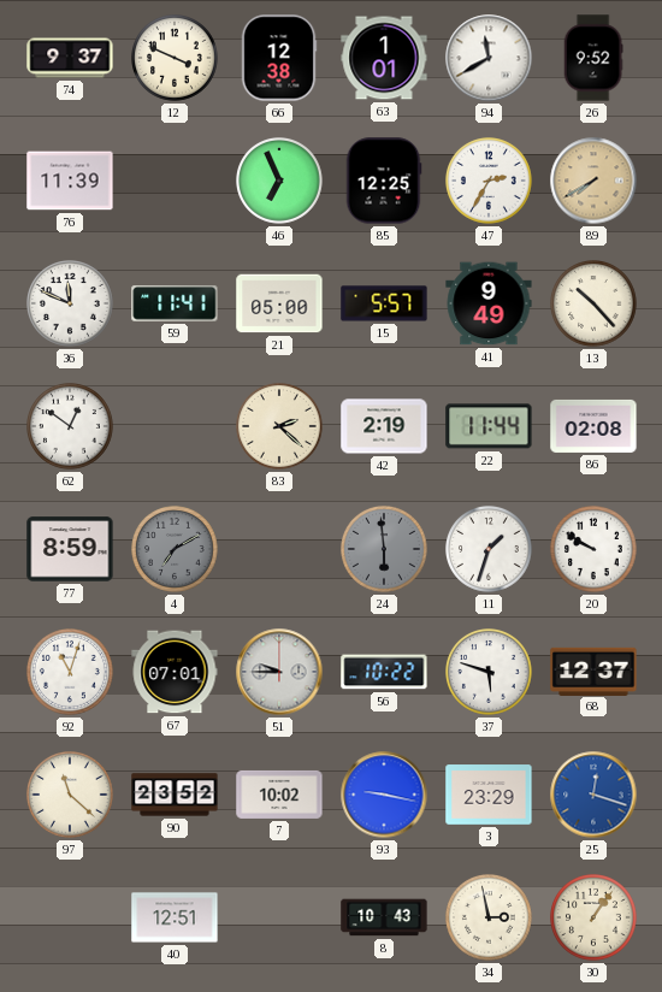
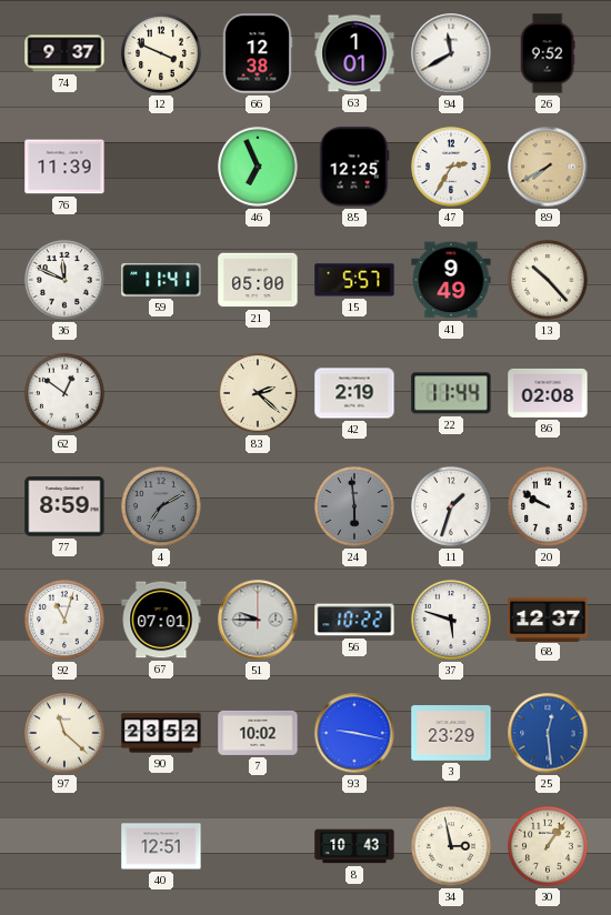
25: 12:18 -> 12:29 (548, 733)
